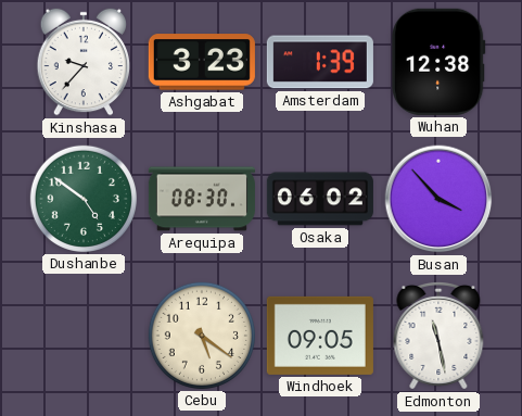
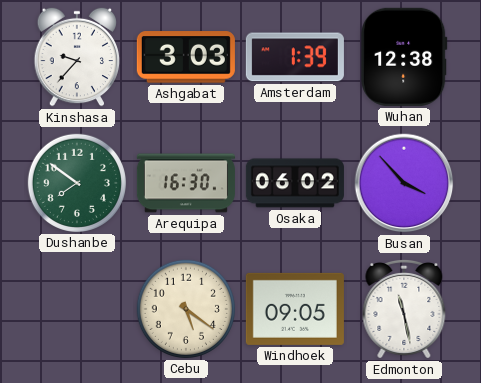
Ashgabat: 3:23 -> 3:03 (186, 57)
Dushanbe: 4:51 -> 7:51 (77, 183)
Arequipa: 08:30 -> 16:30 (186, 183)
